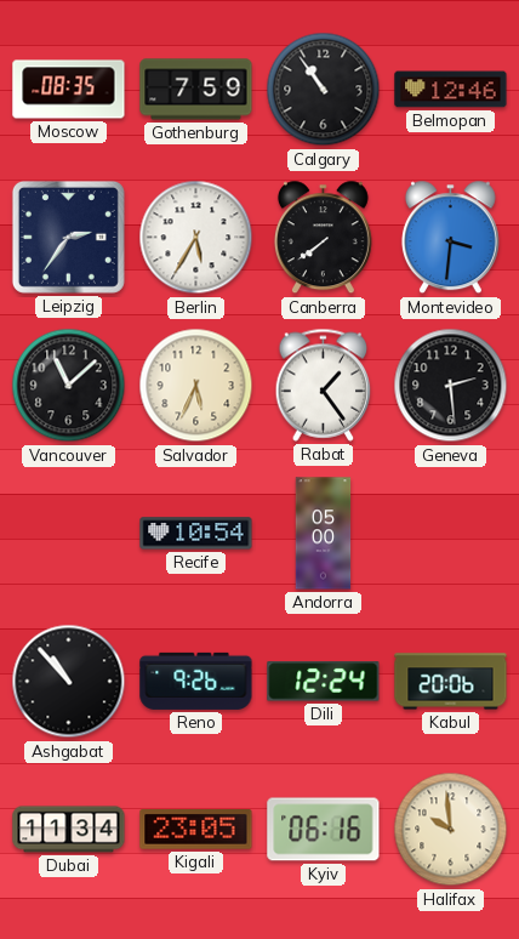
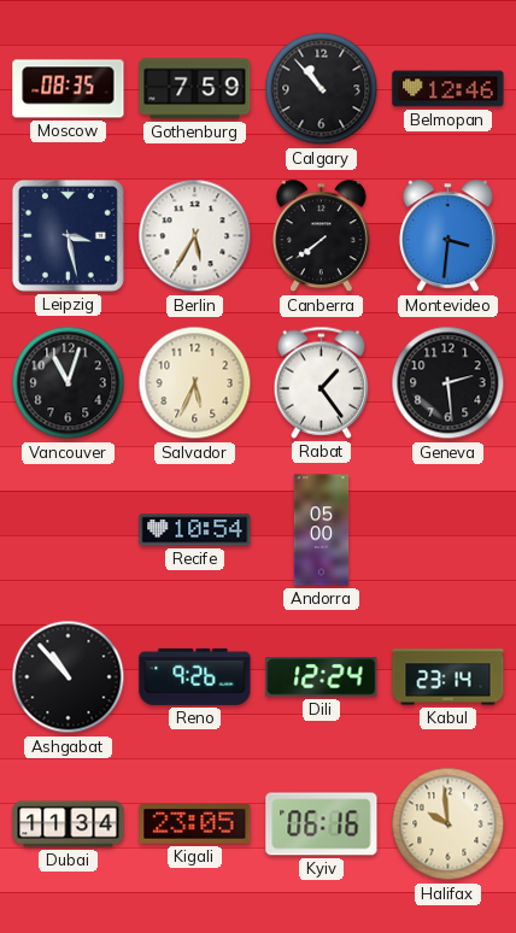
Calgary: 10:54 -> 10:53 (322, 89)
Leipzig: 2:36 -> 3:28 (68, 235)
Vancouver: 11:08 -> 11:03 (69, 383)
Kabul: 20:06 -> 23:14 (448, 677)
